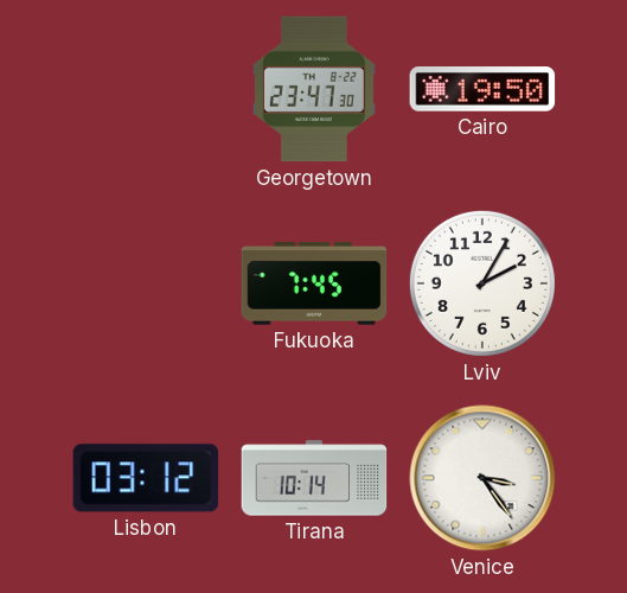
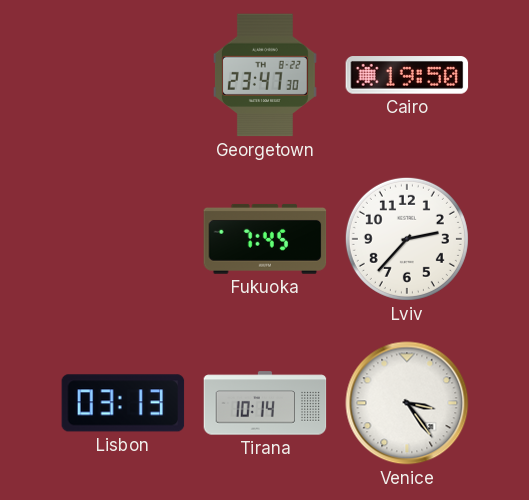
Lviv: 2:05 -> 2:37 (407, 239)
Lisbon: 03:12 -> 03:13 (123, 403)
